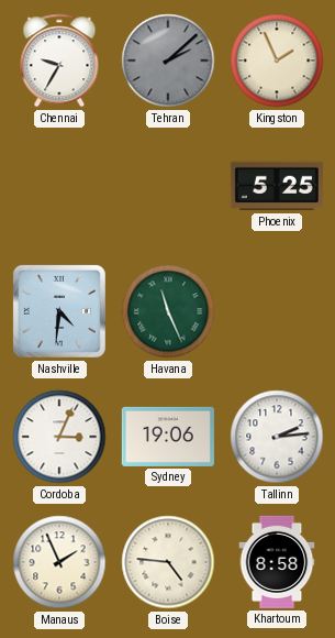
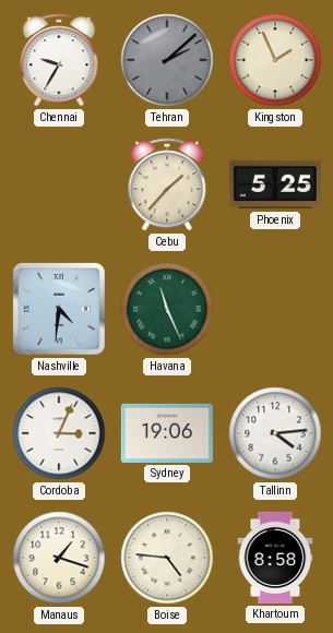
Cebu: none -> 1:37 (167, 184)
Tallinn: 2:14 -> 4:14 (275, 433)
Manaus: 1:56 -> 1:18 (59, 558)
